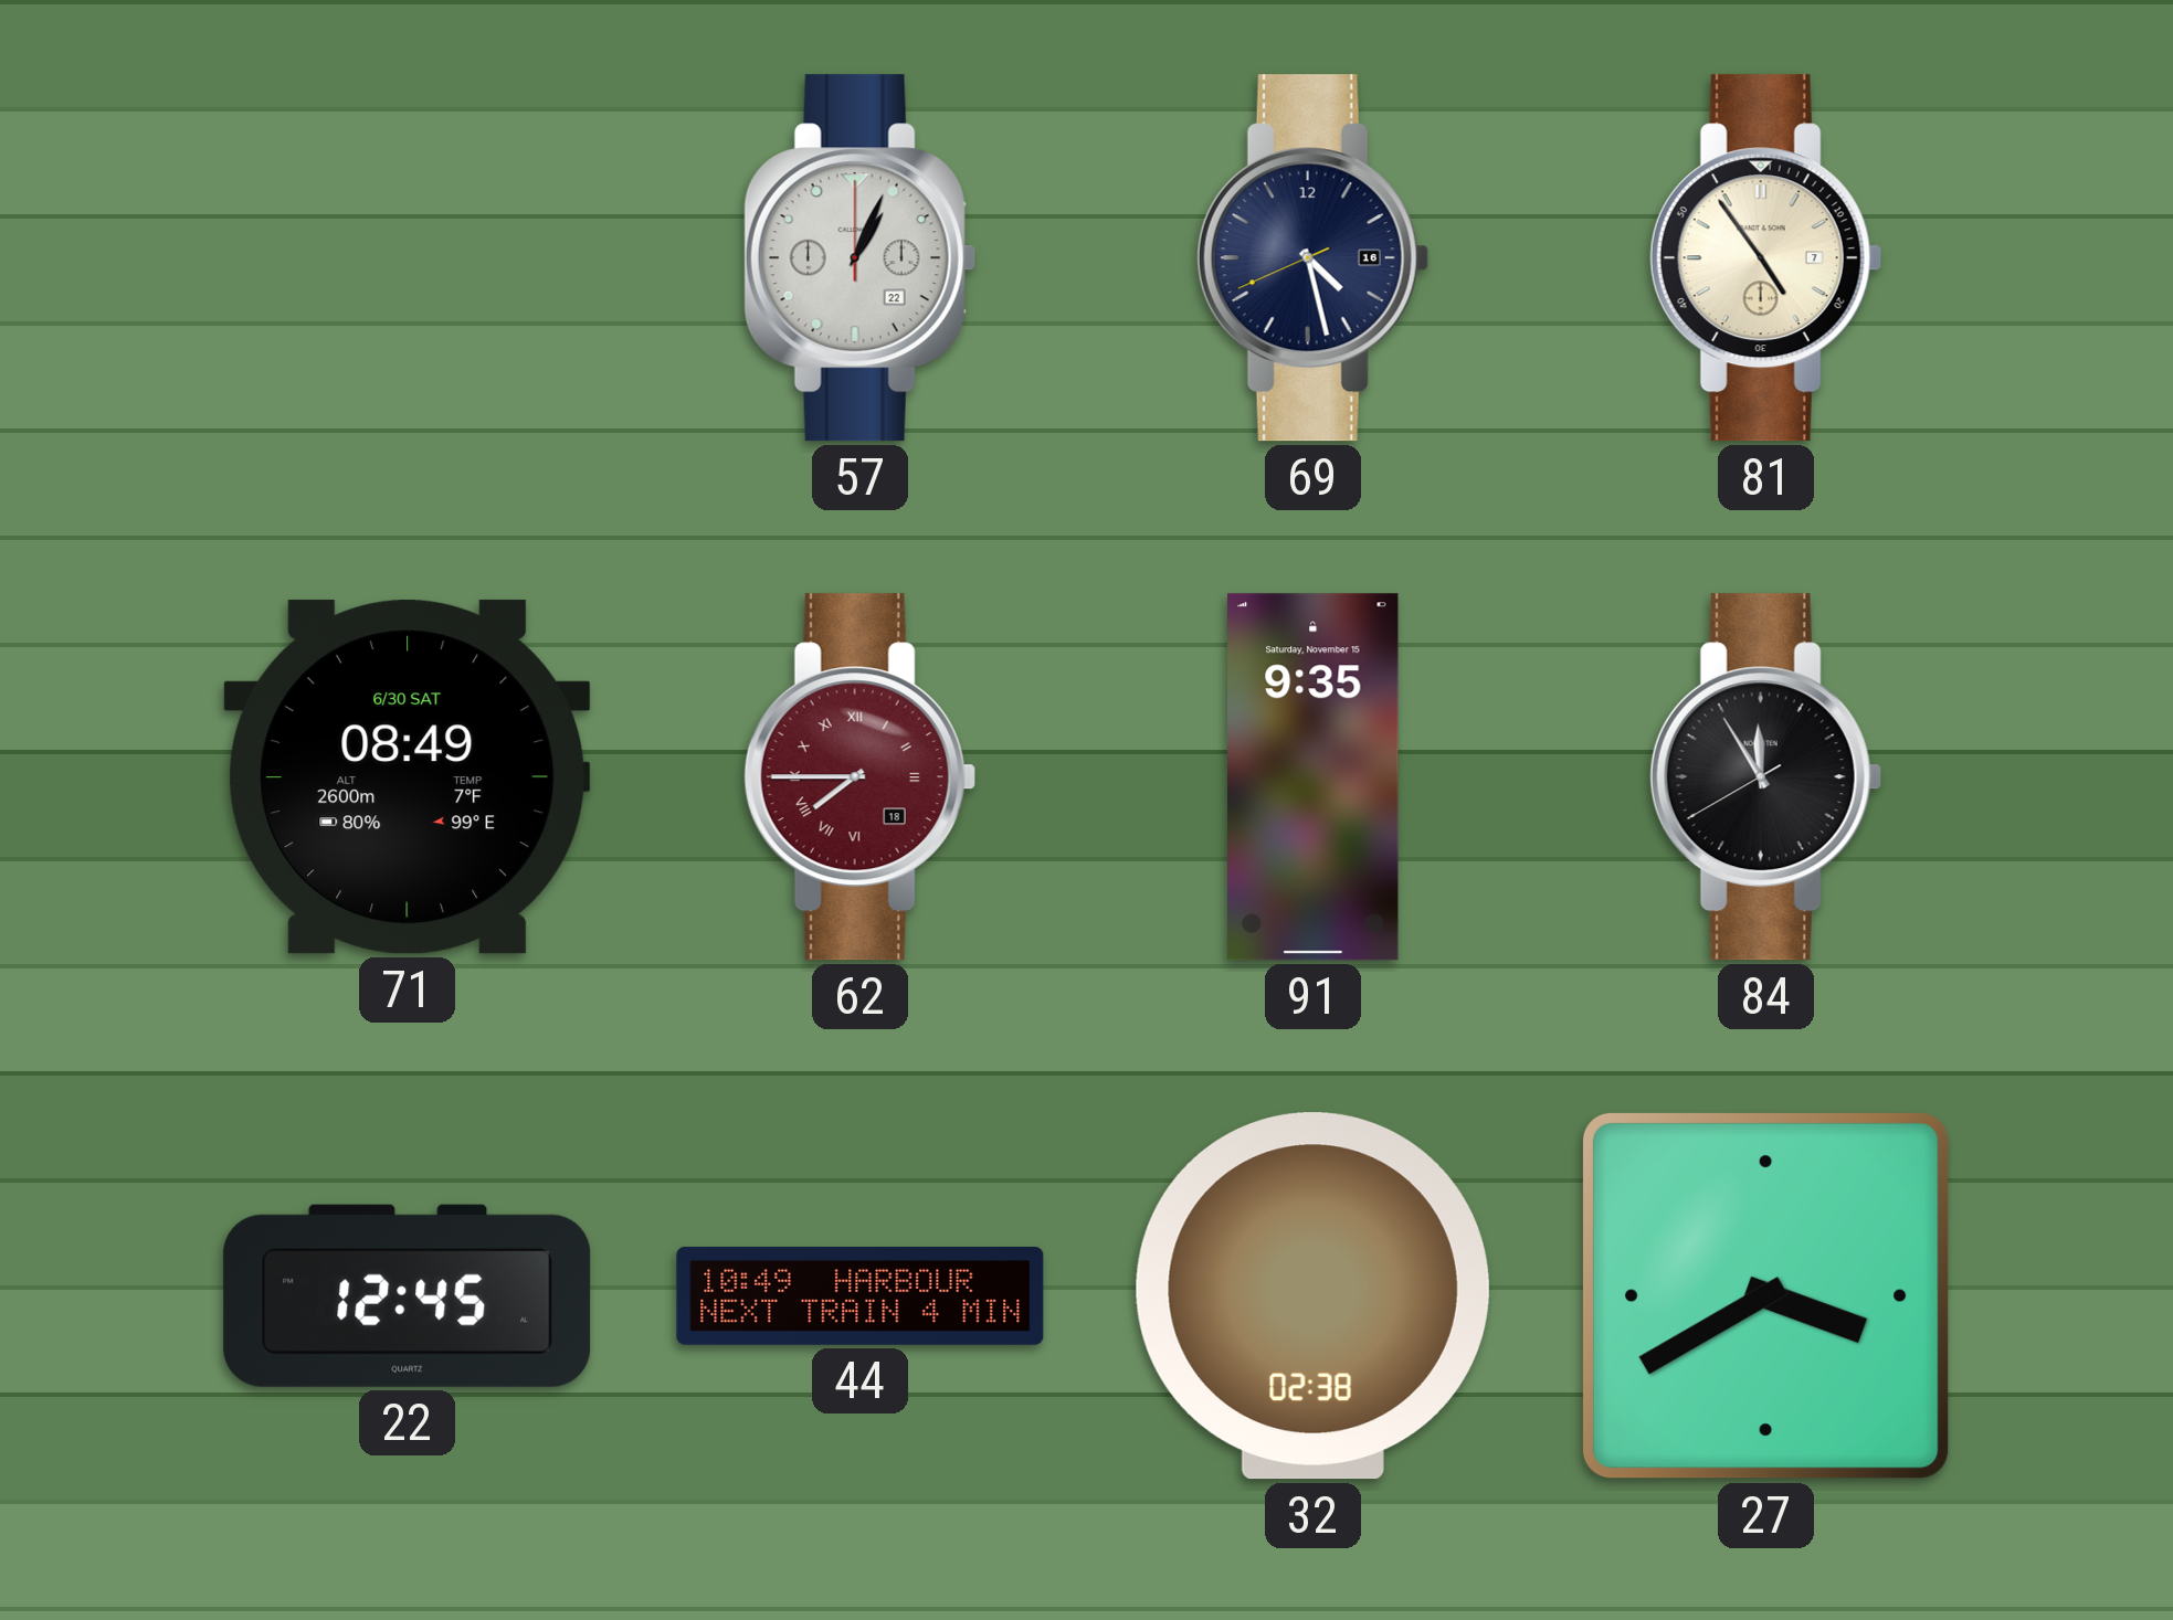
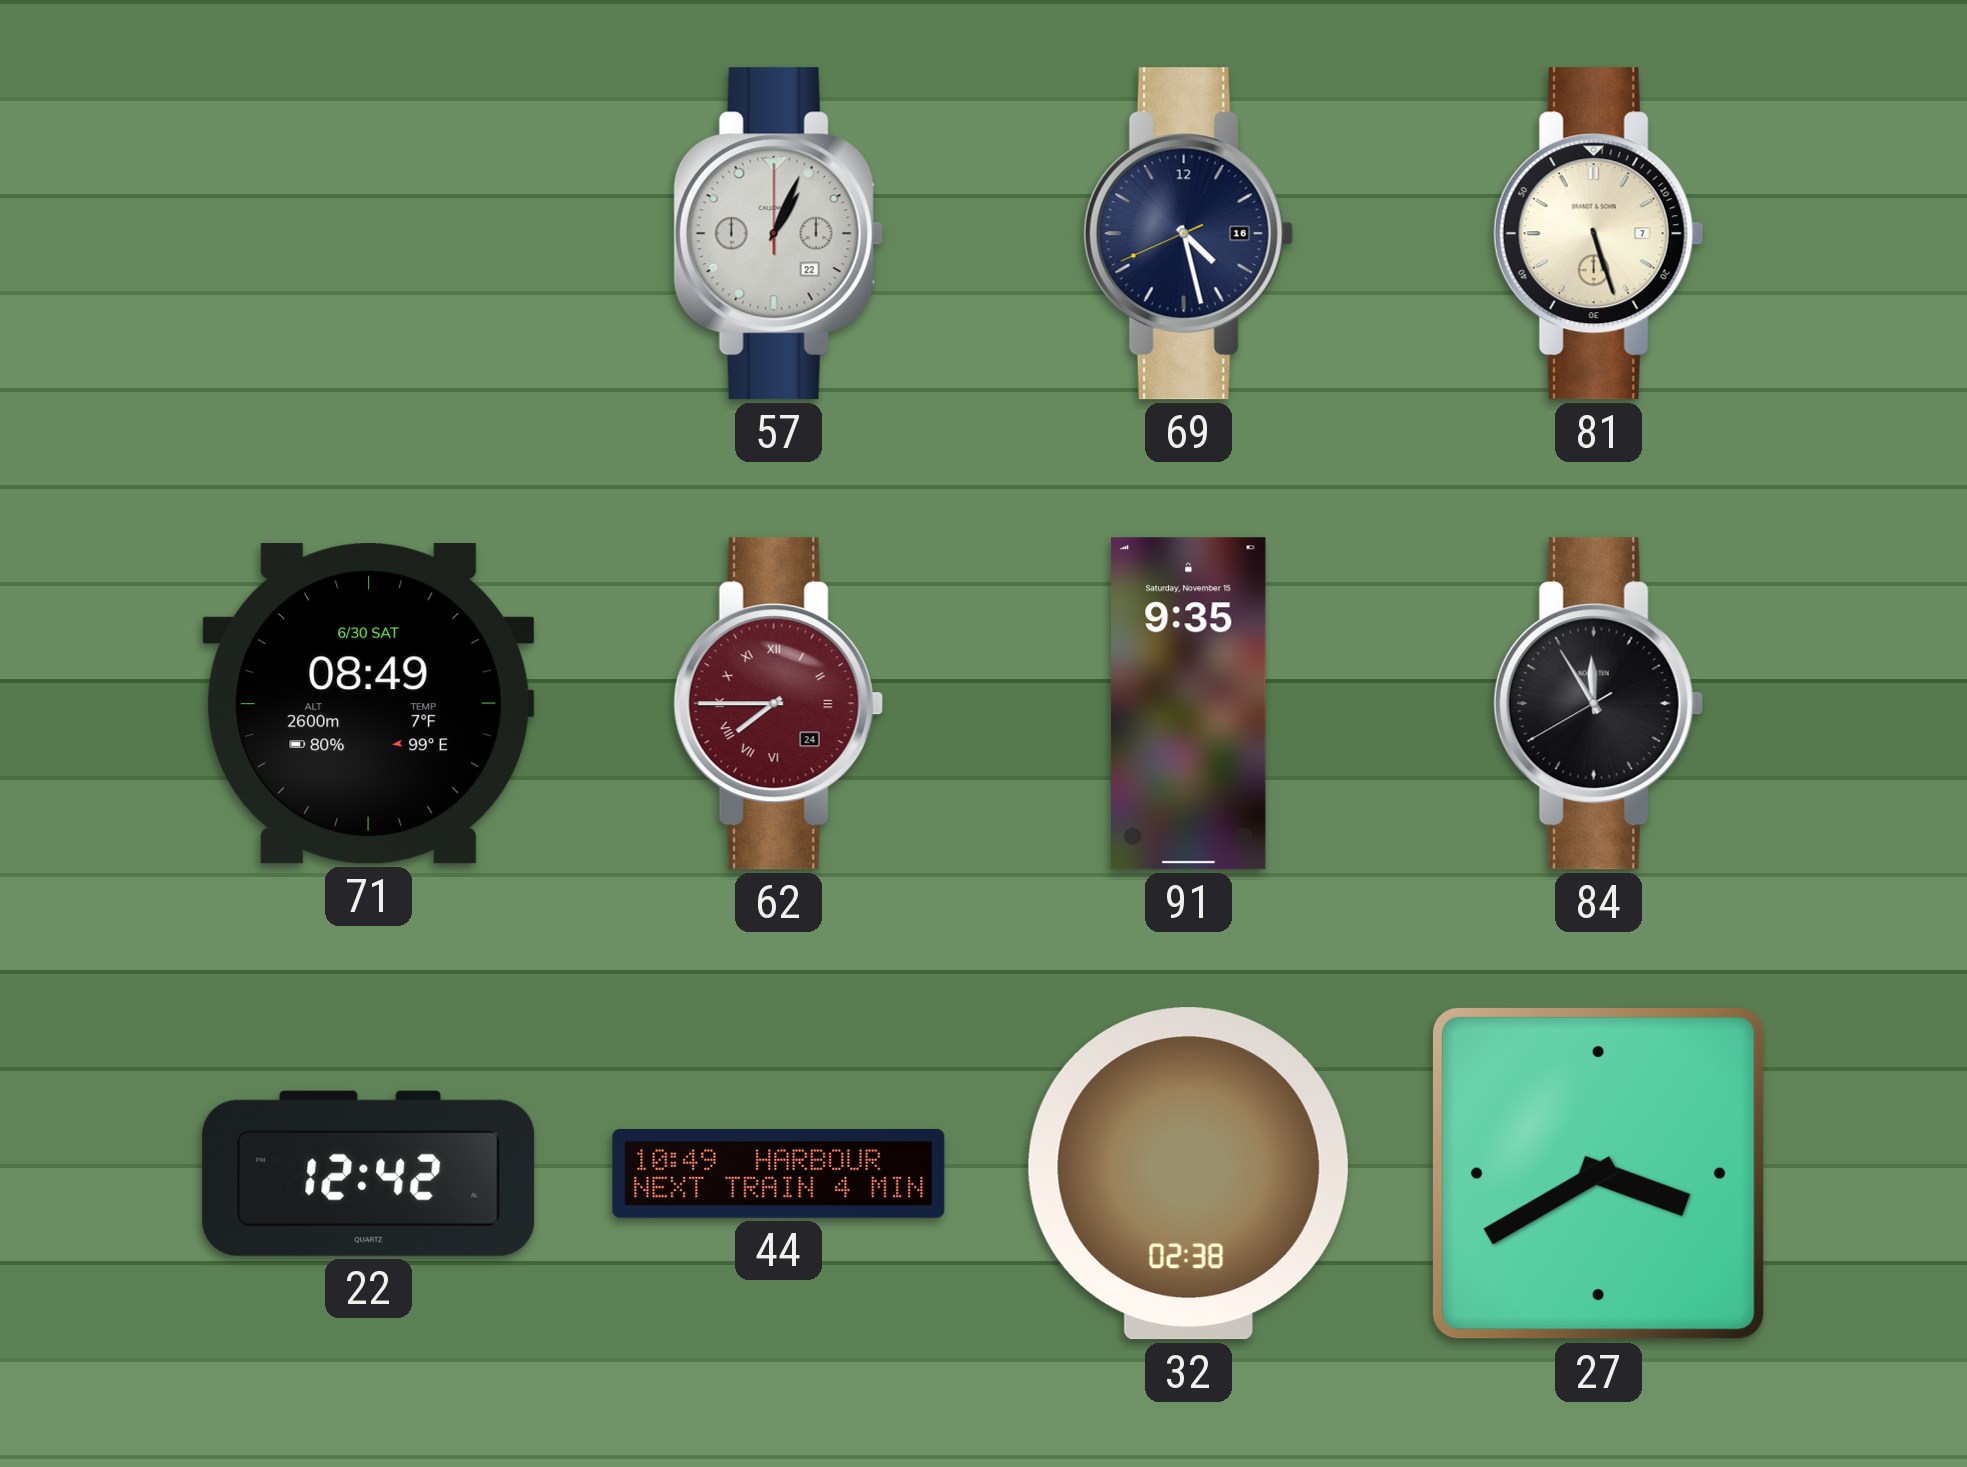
81: 4:54 -> 5:27 (1598, 234)
62 date: 18 -> 24 (778, 704)
22: 12:45 -> 12:42 (369, 1173)
